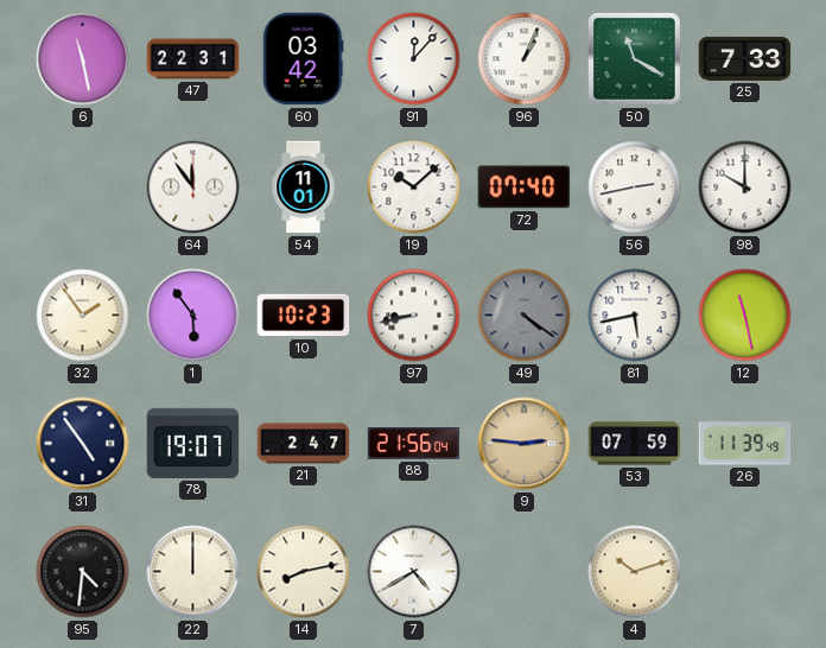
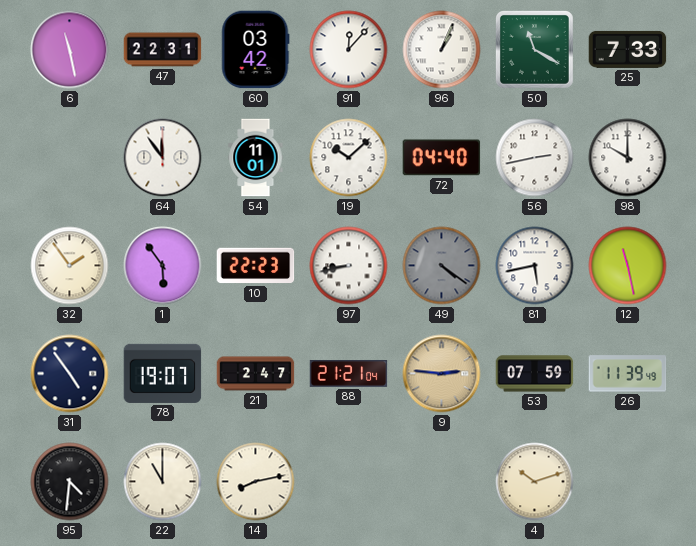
72: 07:40 -> 04:40 (442, 158)
10: 10:23 -> 22:23 (256, 266)
88: 21:56 -> 21:21 (349, 374)
22: 12:00 -> 11:00 (163, 482)
7: 4:40 -> none (414, 572)
